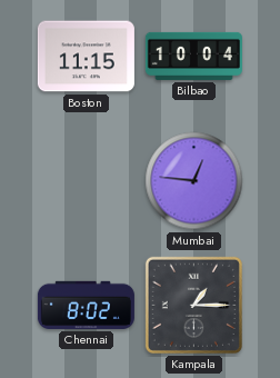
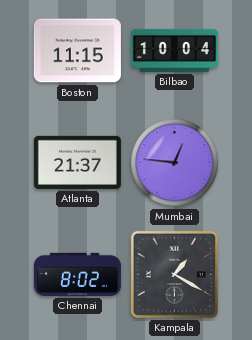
Atlanta: none -> 21:37 (77, 162)
Kampala: 1:15 -> 1:20 (174, 274)
